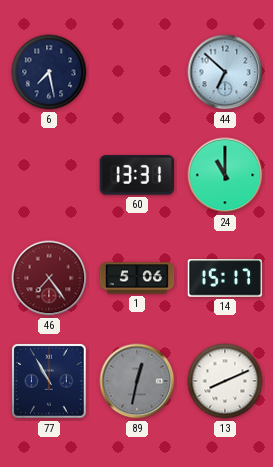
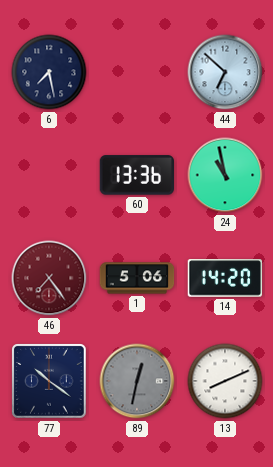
60: 13:31 -> 13:36 (137, 175)
24: 11:00 -> 10:58 (225, 175)
14: 15:17 -> 14:20 (225, 278)
77: 10:55 -> 10:21 (49, 381)
